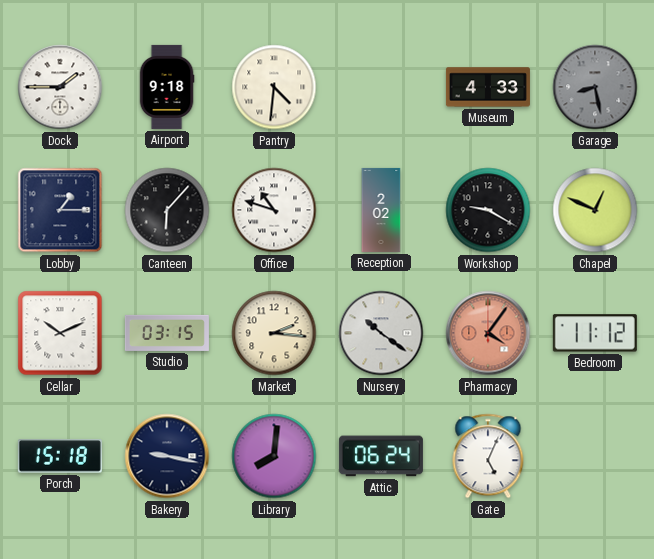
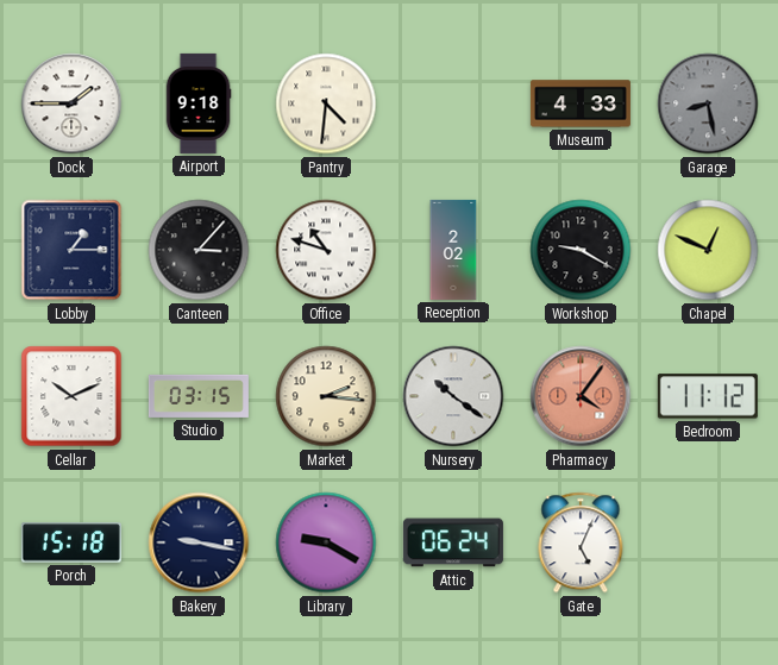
Canteen: 6:07 -> 3:07 (199, 250)
Library: 8:01 -> 9:20 (326, 542)
